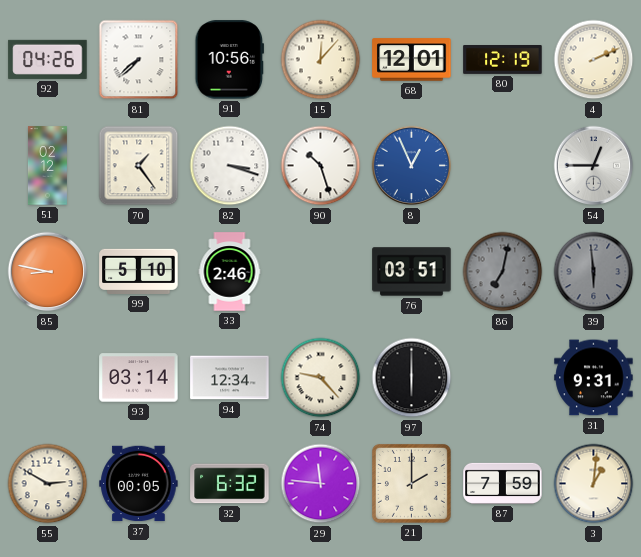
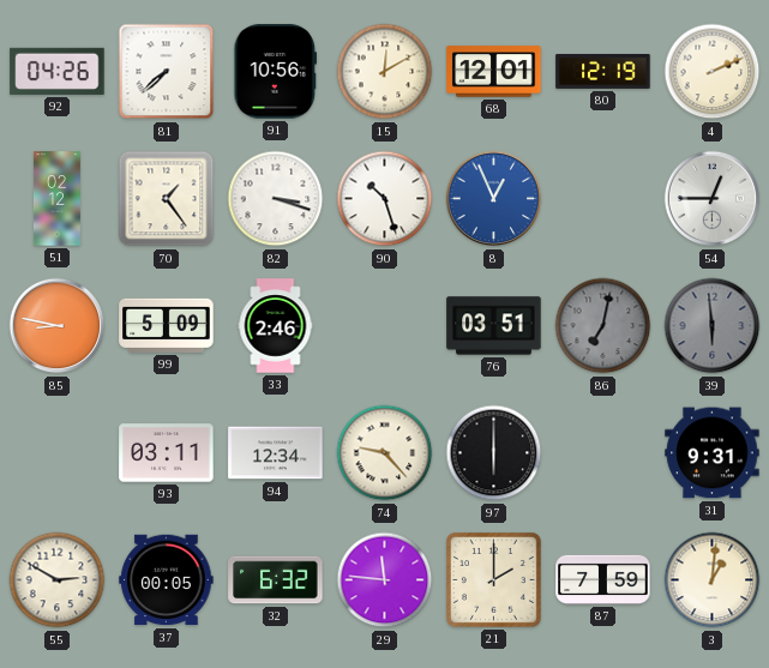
15: 12:07 -> 12:10 (385, 72)
99: 5:10 -> 5:09 (167, 325)
93: 03:14 -> 03:11 (167, 453)
